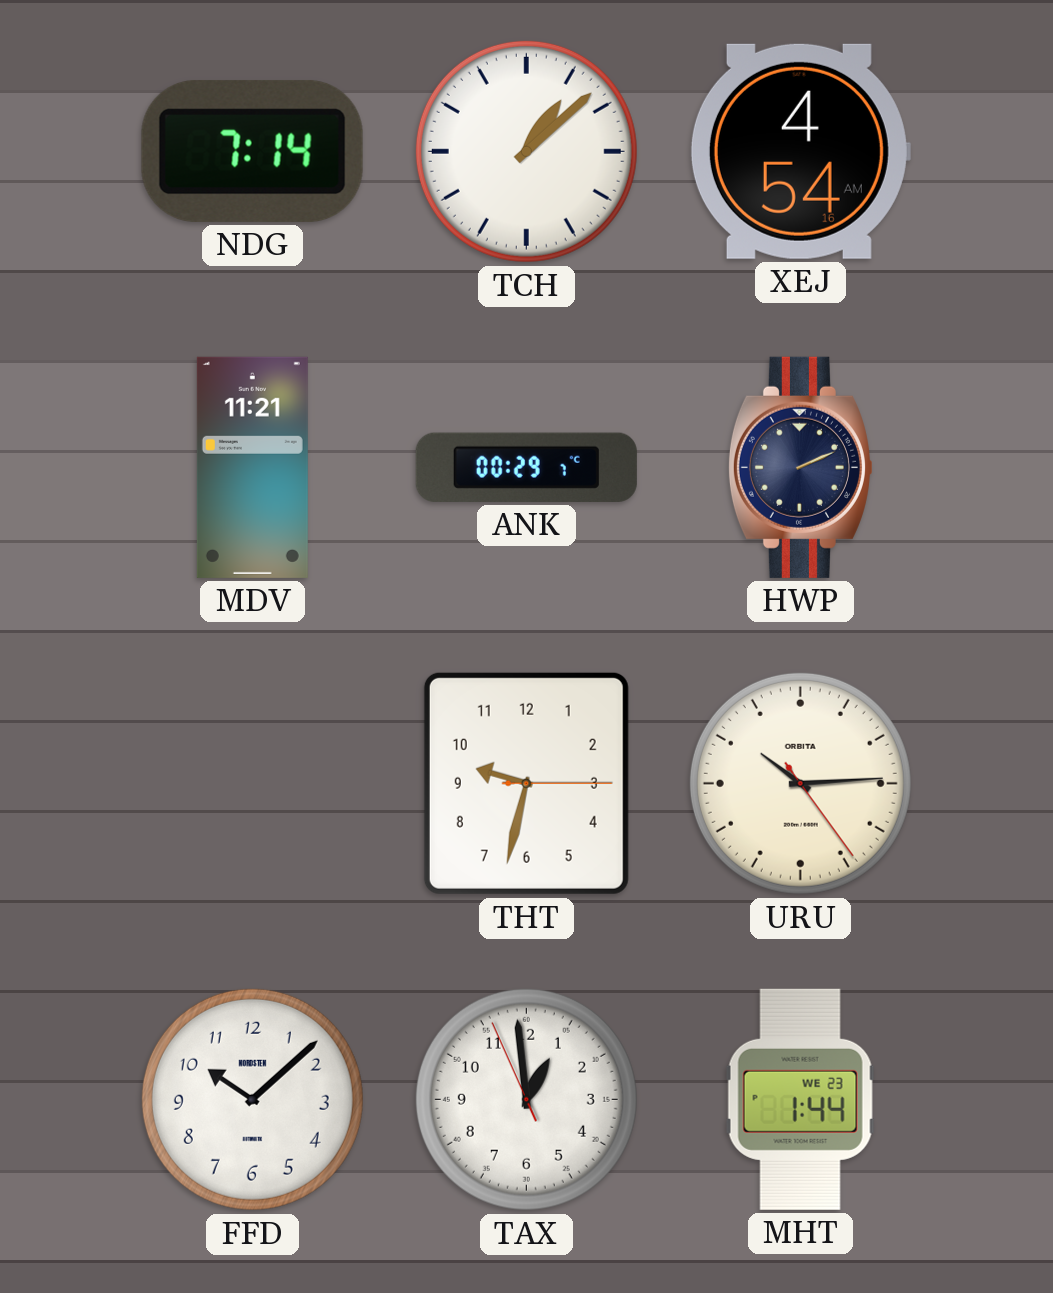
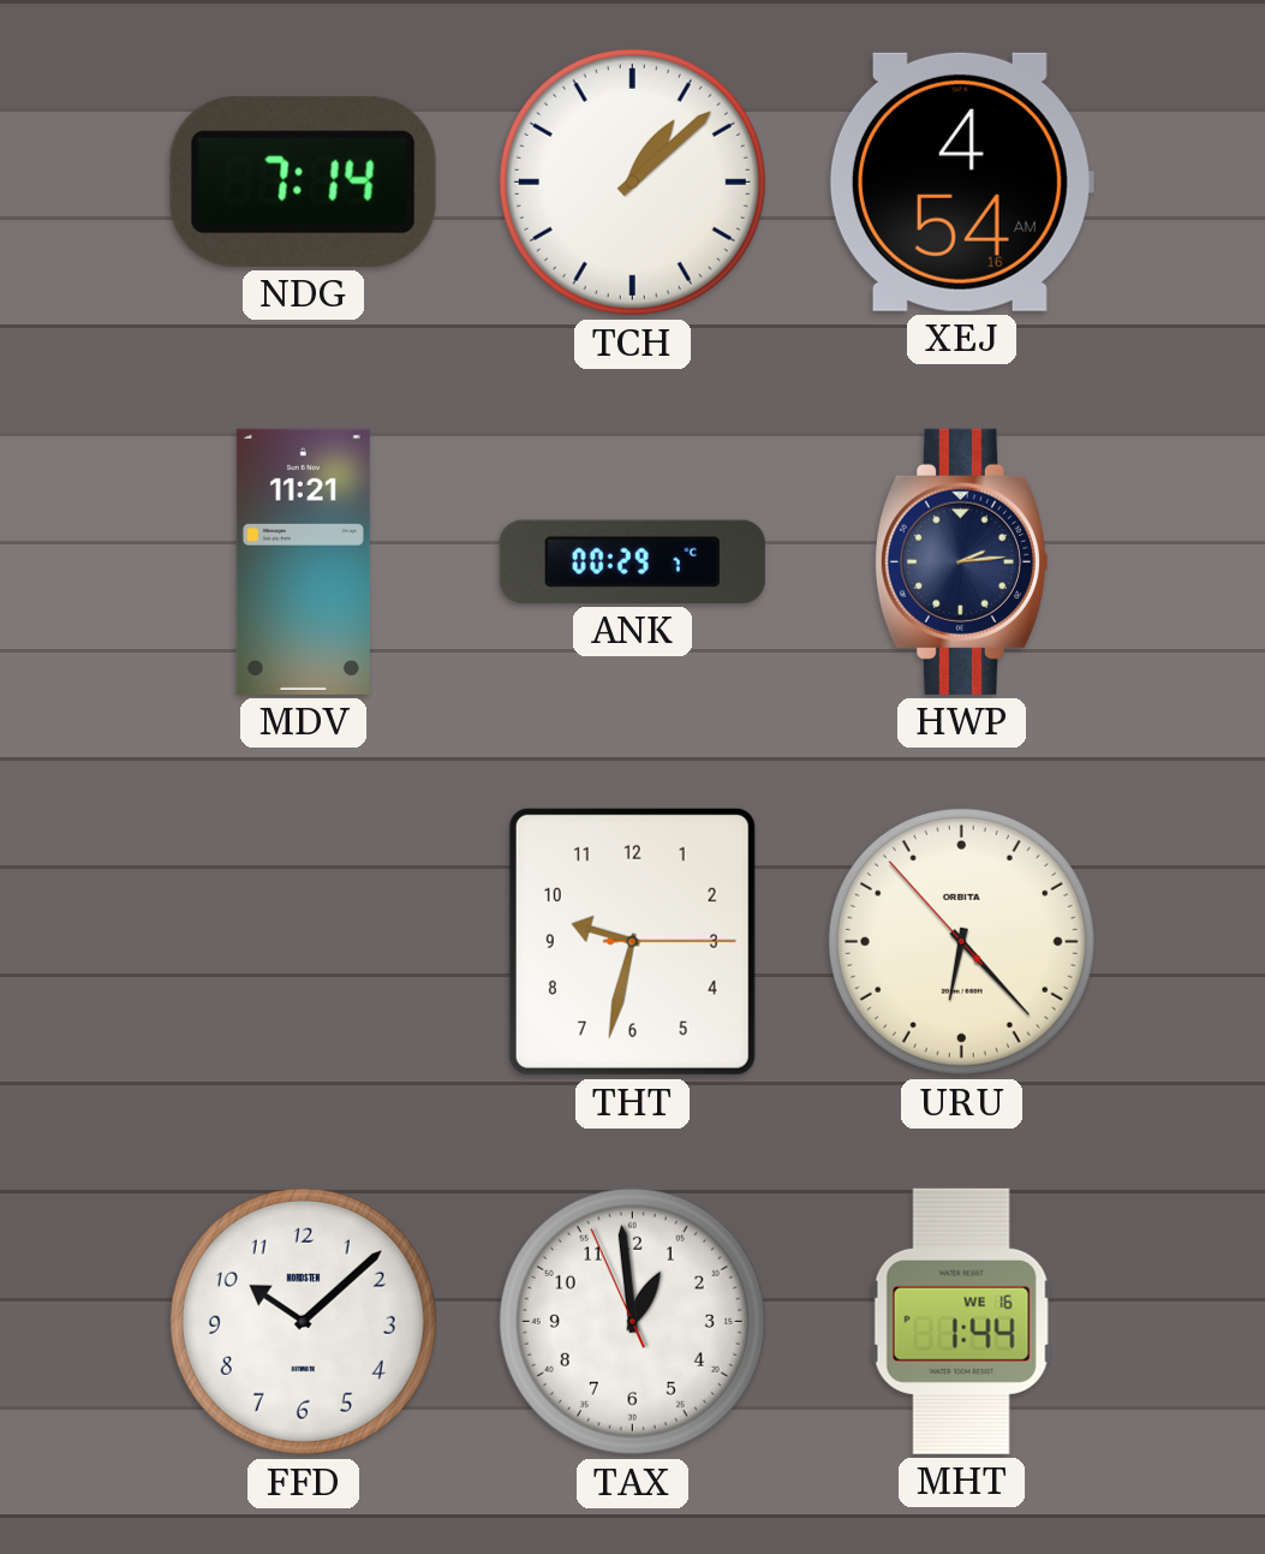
HWP: 2:11 -> 2:14 (961, 561)
URU: 10:14 -> 6:22 (961, 941)
MHT date: WE 23 -> WE 16 (961, 1321)
